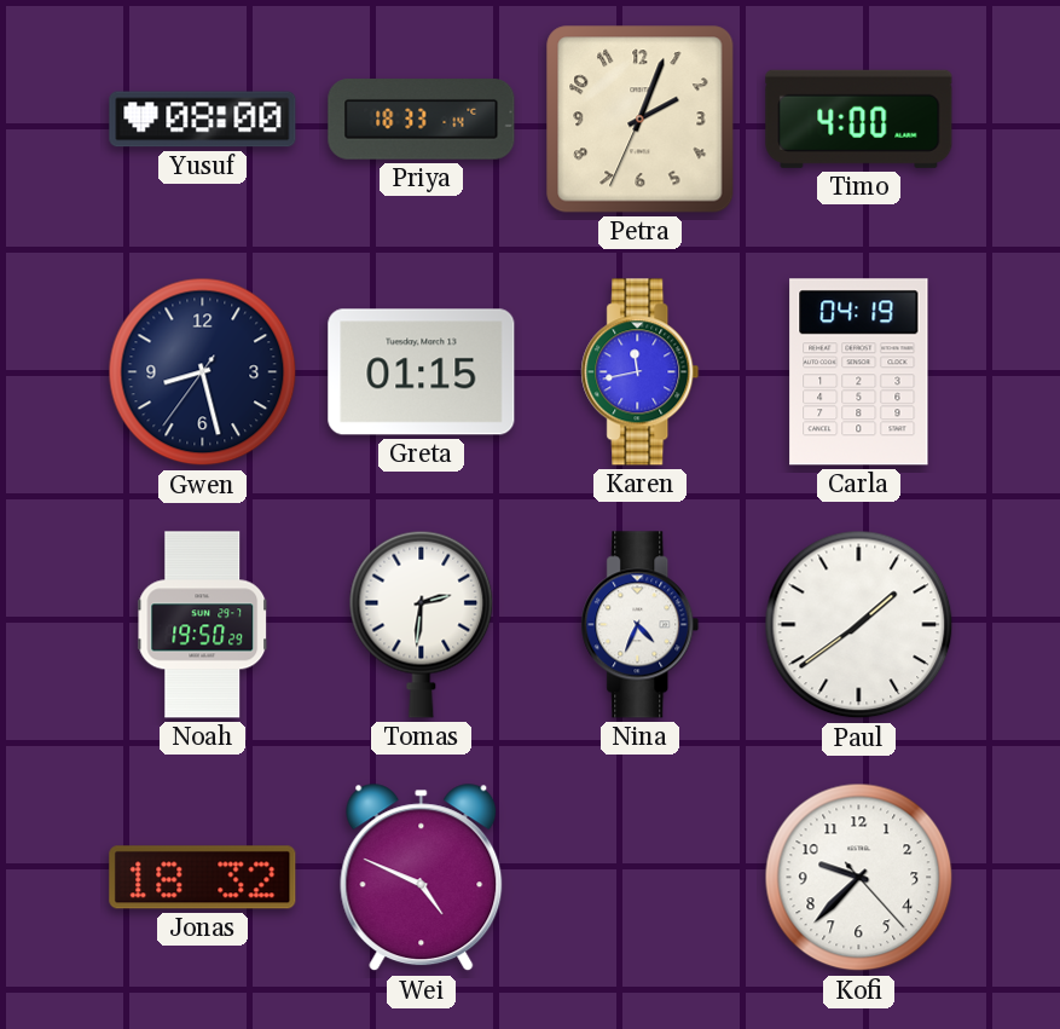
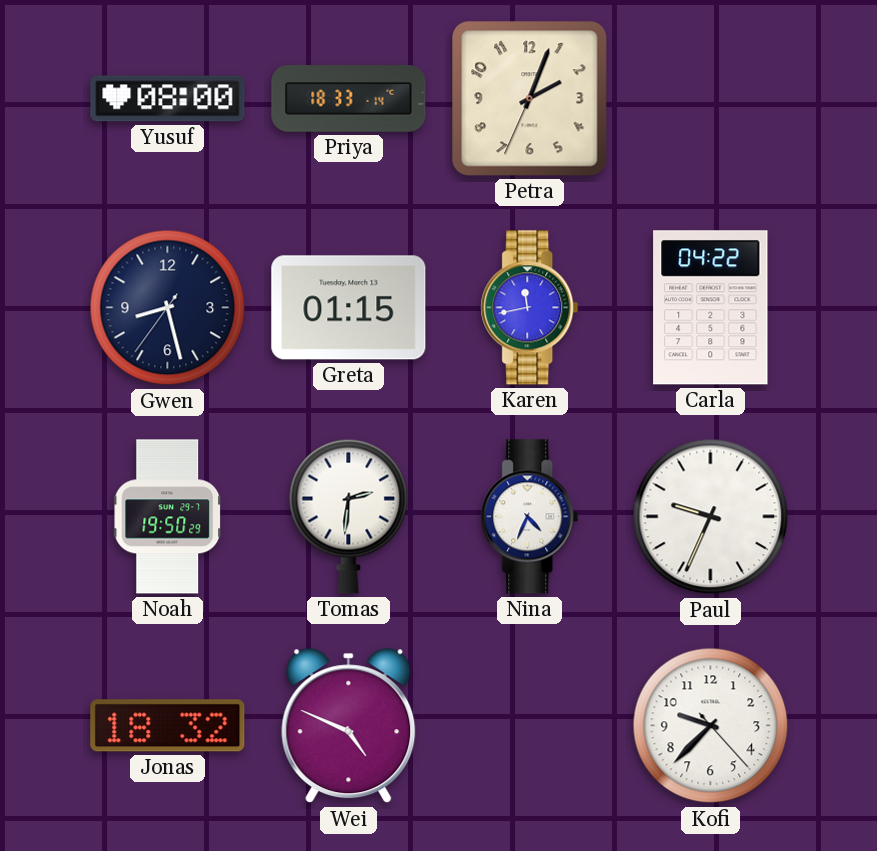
Timo: 4:00 -> none (859, 118)
Carla: 04:19 -> 04:22 (711, 308)
Paul: 1:39 -> 9:34 (711, 517)
